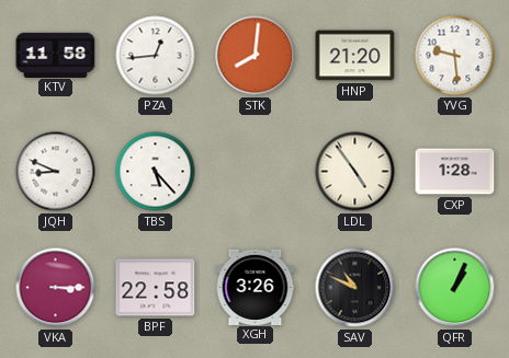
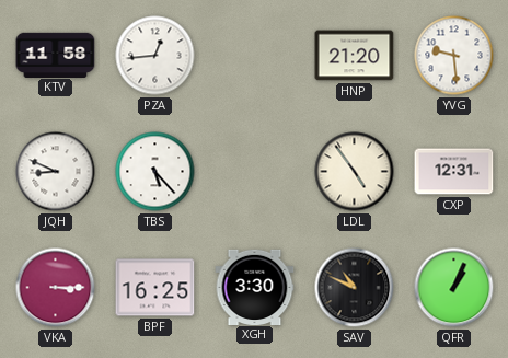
STK: 8:01 -> none (256, 56)
CXP: 1:28 -> 12:31 (454, 172)
BPF: 22:58 -> 16:25 (155, 288)
XGH: 3:26 -> 3:30 (255, 287)
